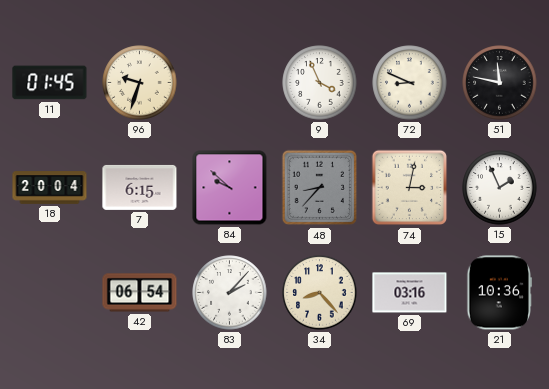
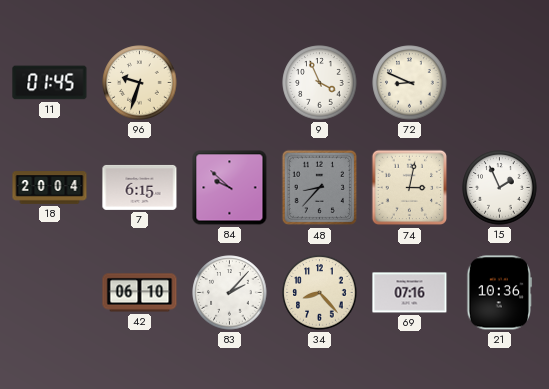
51: 11:47 -> none (500, 83)
42: 06:54 -> 06:10 (140, 293)
69: 03:16 -> 07:16 (410, 293)
